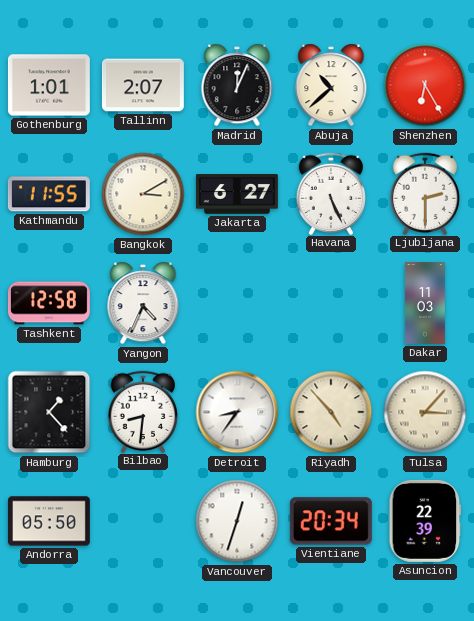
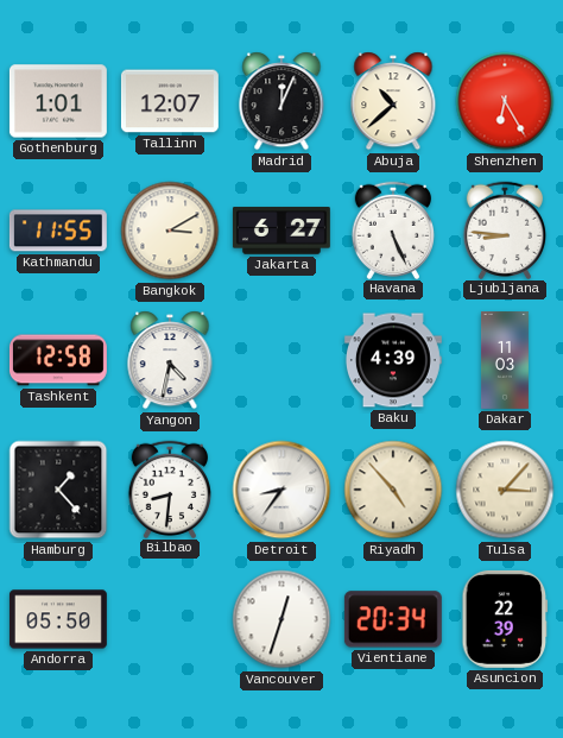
Tallinn: 2:07 -> 12:07 (170, 101)
Ljubljana: 2:30 -> 8:46 (504, 229)
Yangon: 4:34 -> 4:32 (170, 360)
Baku: none -> 4:39 (393, 360)
